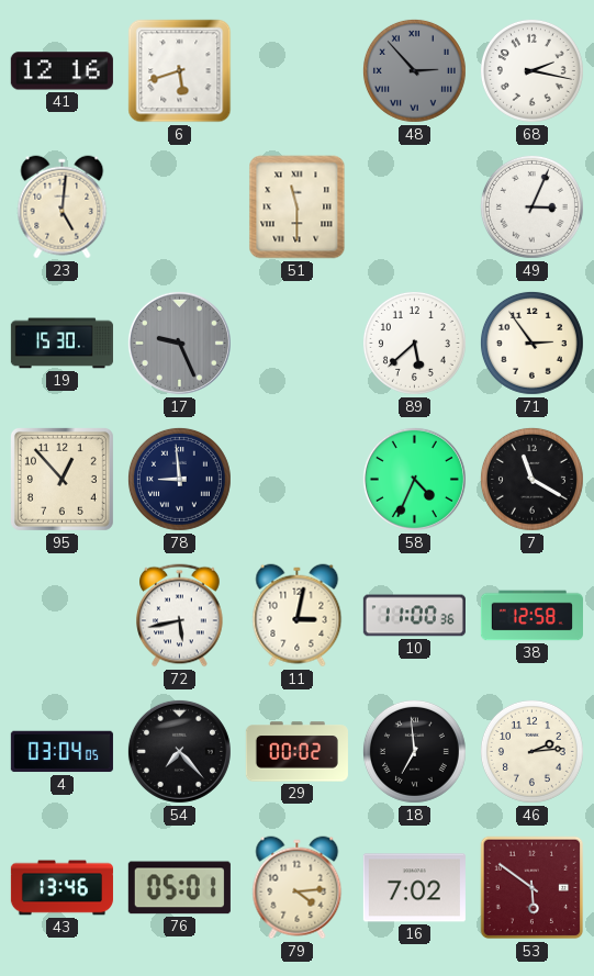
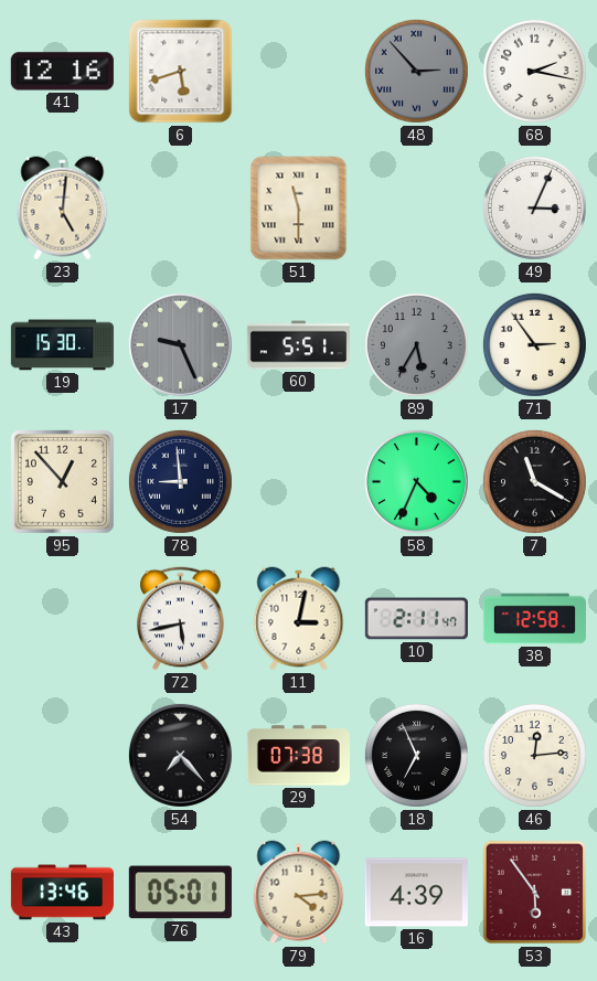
60: none -> 5:51 (298, 345)
89: 5:38 -> 5:35 (416, 344)
89 dial: white -> grey (416, 344)
10: 11:00 -> 2:11 (416, 619)
4: 03:04 -> none (61, 752)
29: 00:02 -> 07:38 (298, 756)
18: 6:59 -> 6:56 (416, 755)
46: 2:14 -> 12:14 (534, 755)
16: 7:02 -> 4:39 (416, 893)
53: 5:51 -> 5:54 (535, 893)
